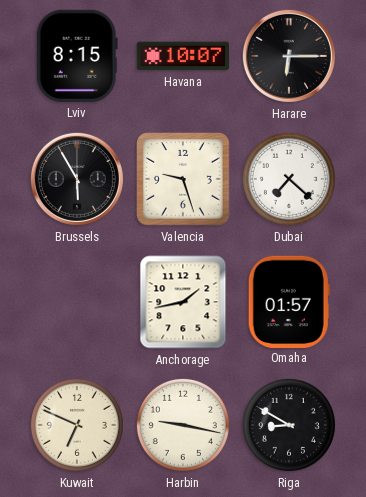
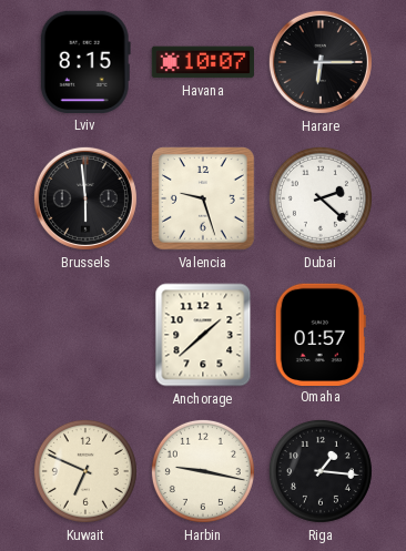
Brussels: 5:55 -> 5:59 (85, 198)
Dubai: 7:22 -> 2:22 (321, 198)
Anchorage: 1:43 -> 1:38 (203, 335)
Riga: 8:50 -> 1:16 (321, 471)
